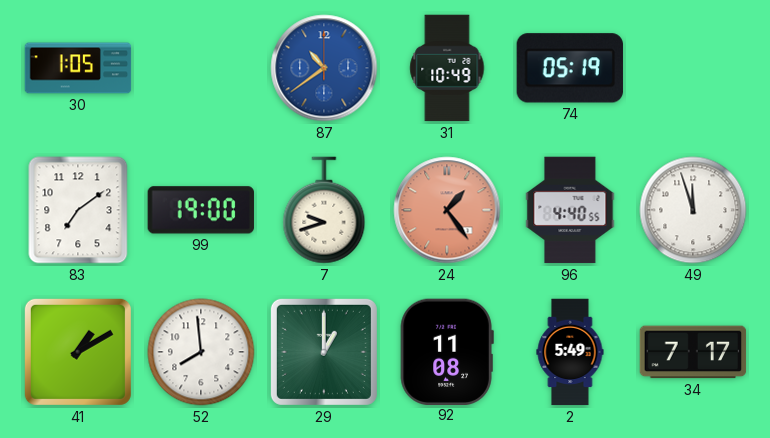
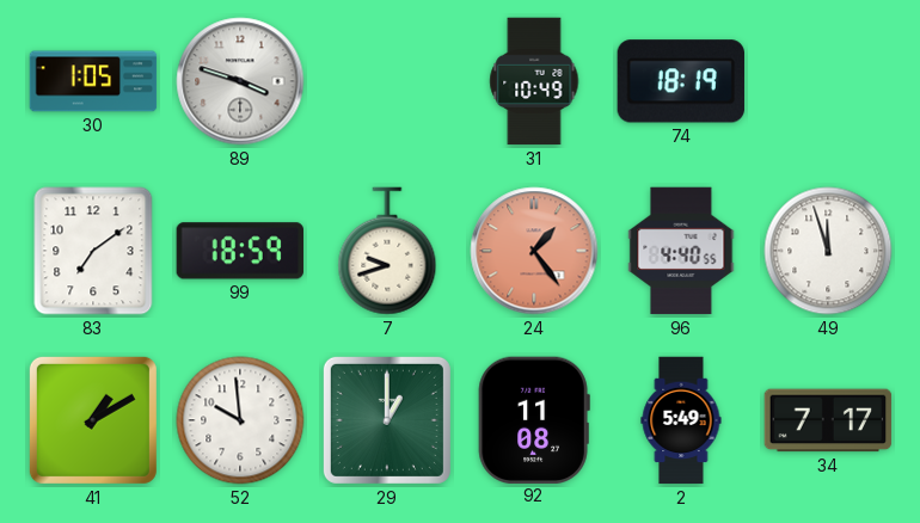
89: none -> 3:48 (240, 81)
87: 10:39 -> none (324, 68)
74: 05:19 -> 18:19 (681, 81)
99: 19:00 -> 18:59 (239, 251)
52: 7:59 -> 9:59 (240, 420)
